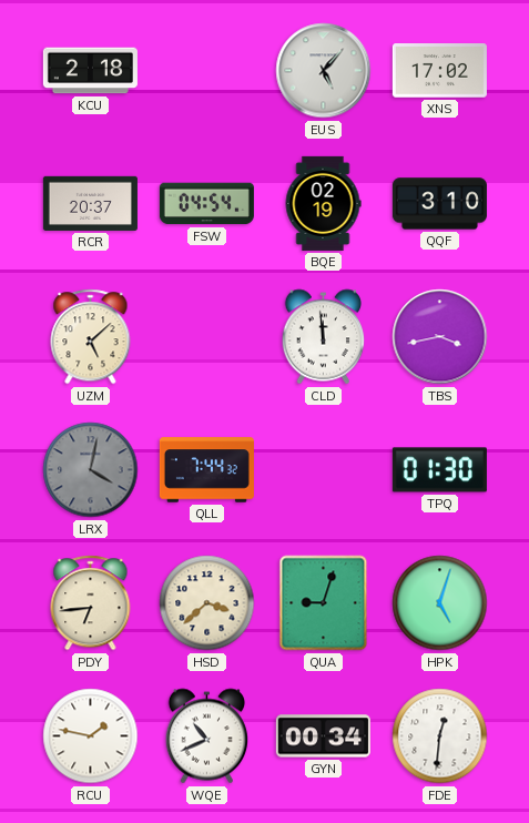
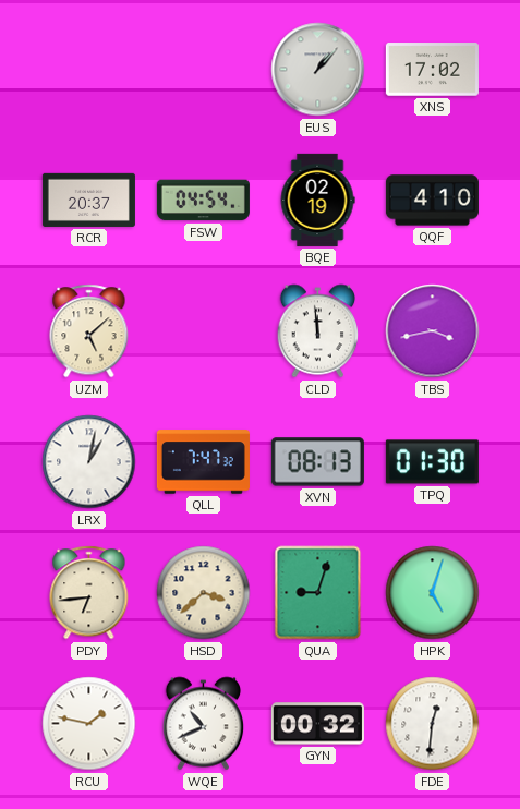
KCU: 2:18 -> none (90, 71)
EUS: 5:07 -> 1:07 (318, 70)
QQF: 3:10 -> 4:10 (432, 201)
LRX: 4:02 -> 1:02 (89, 462)
LRX dial: grey -> white (89, 462)
QLL: 7:44 -> 7:47 (203, 462)
XVN: none -> 08:13 (317, 462)
GYN: 00:34 -> 00:32 (317, 724)
